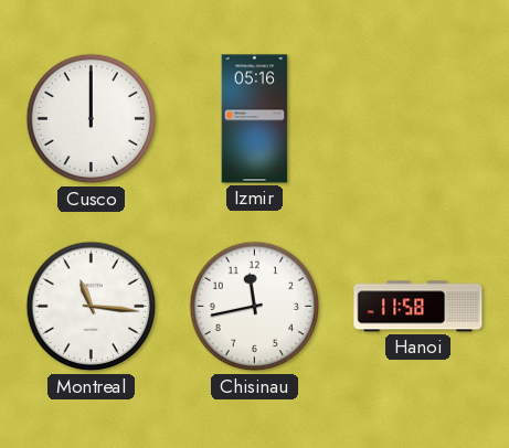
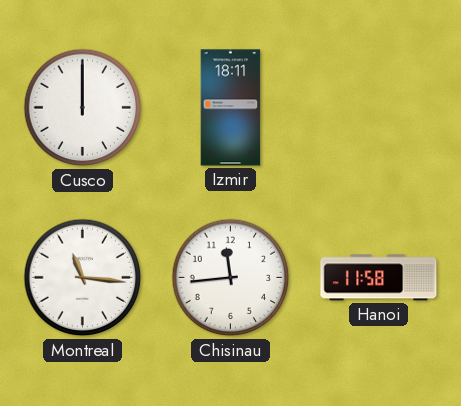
Izmir: 05:16 -> 18:11 (231, 108)
Chisinau: 11:43 -> 11:44 (231, 278)
